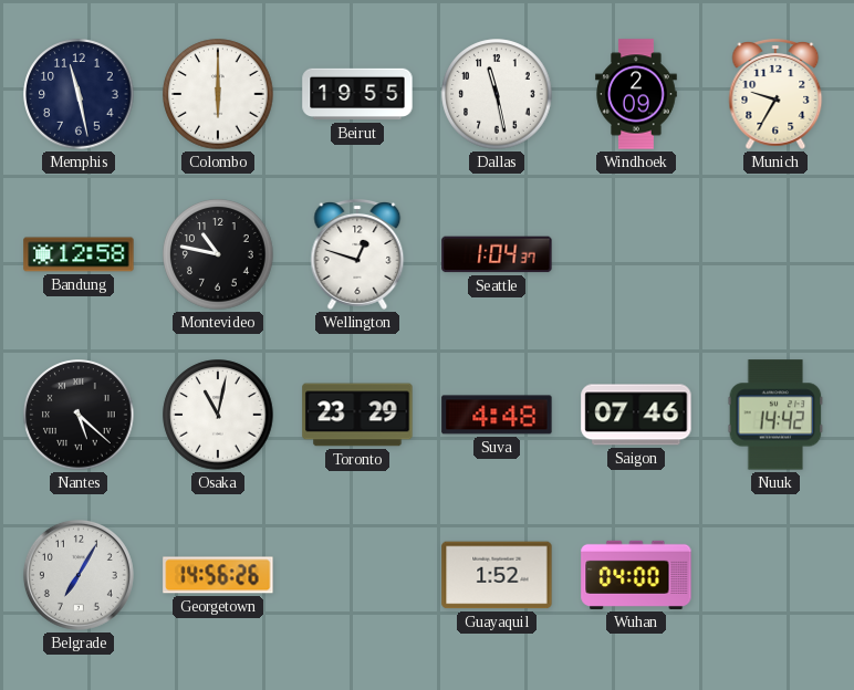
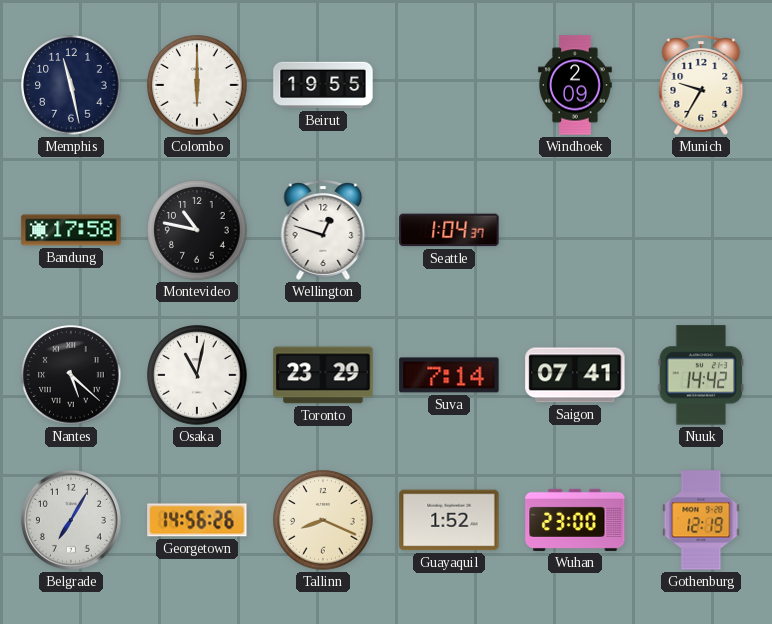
Dallas: 11:28 -> none (497, 94)
Bandung: 12:58 -> 17:58 (71, 230)
Suva: 4:48 -> 7:14 (449, 375)
Saigon: 07:46 -> 07:41 (575, 375)
Tallinn: none -> 8:19 (323, 520)
Wuhan: 04:00 -> 23:00 (575, 520)
Gothenburg: none -> 12:19 (701, 520)
